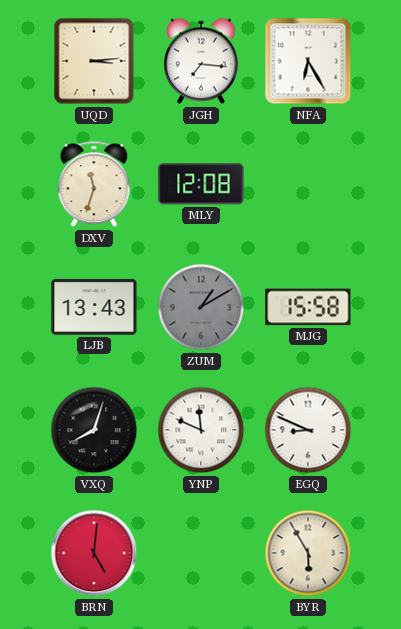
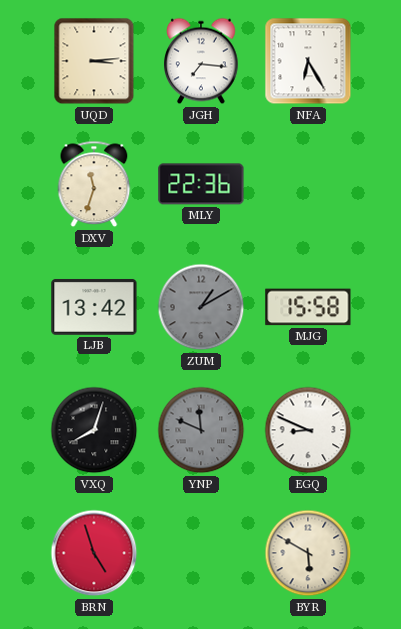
MLY: 12:08 -> 22:36 (201, 184)
LJB: 13:43 -> 13:42 (94, 307)
YNP dial: white -> grey (201, 430)
BRN: 5:01 -> 4:57 (94, 553)
BYR: 5:55 -> 5:50 (308, 553)
